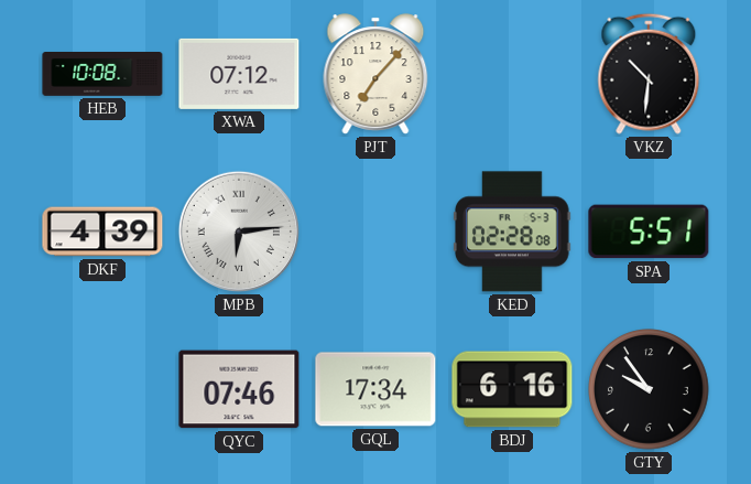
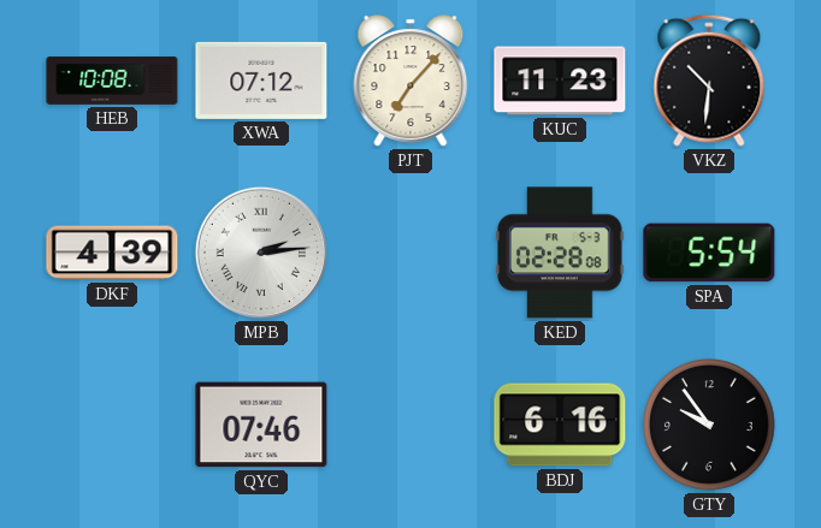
KUC: none -> 11:23 (560, 81)
MPB: 6:14 -> 2:14 (261, 253)
SPA: 5:51 -> 5:54 (709, 253)
GQL: 17:34 -> none (375, 389)
